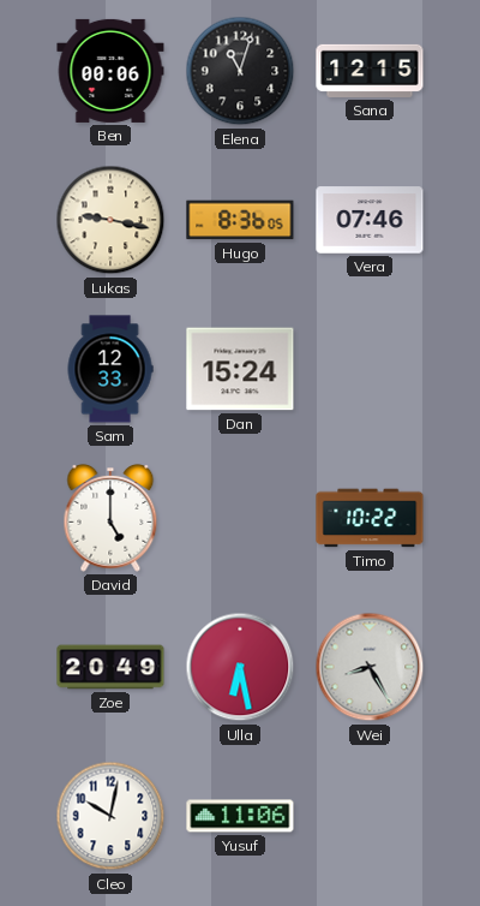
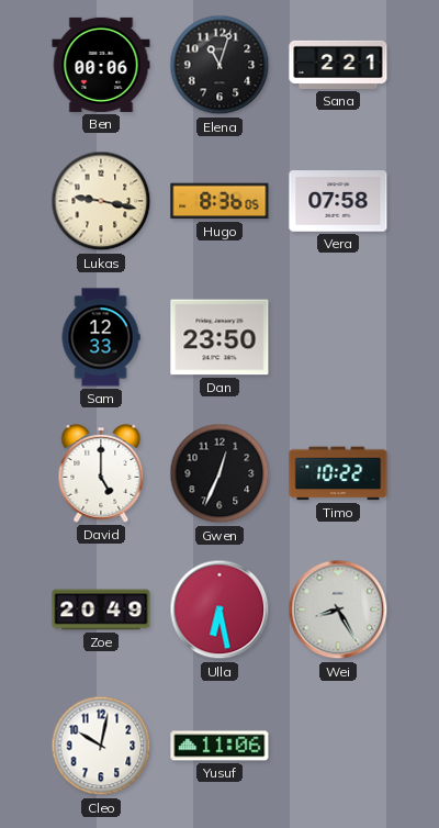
Sana: 12:15 -> 2:21 (338, 65)
Vera: 07:46 -> 07:58 (338, 201)
Dan: 15:24 -> 23:50 (219, 337)
Gwen: none -> 12:34 (219, 473)
